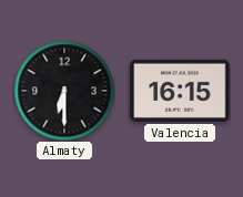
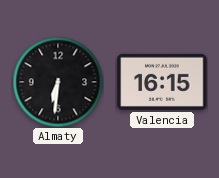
Almaty: 6:30 -> 6:31 (58, 82)
